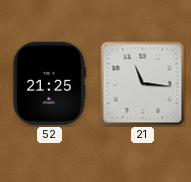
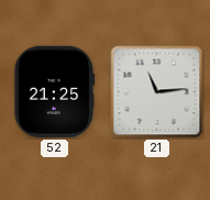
21: 11:16 -> 11:14 (157, 92)
